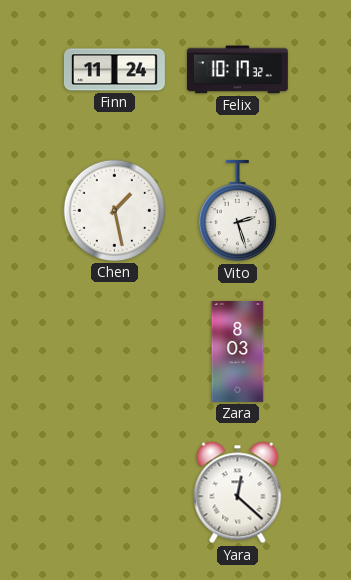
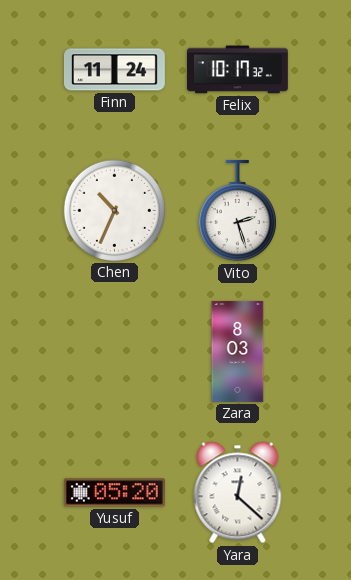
Chen: 1:28 -> 10:34 (114, 210)
Yusuf: none -> 05:20 (114, 493)
